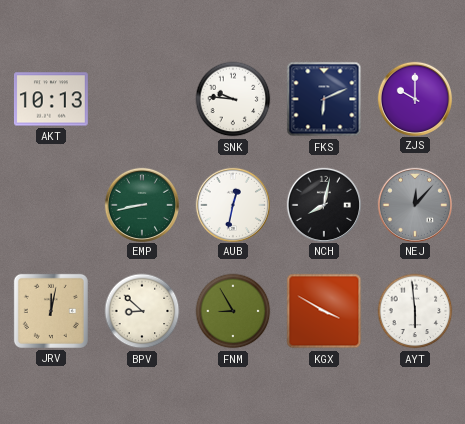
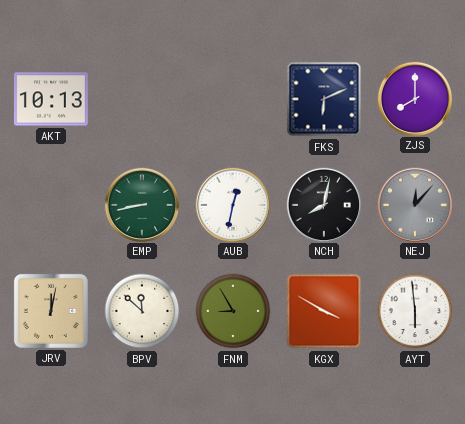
SNK: 9:46 -> none (233, 99)
ZJS: 10:00 -> 8:00 (414, 98)
BPV: 8:52 -> 11:52 (142, 311)
